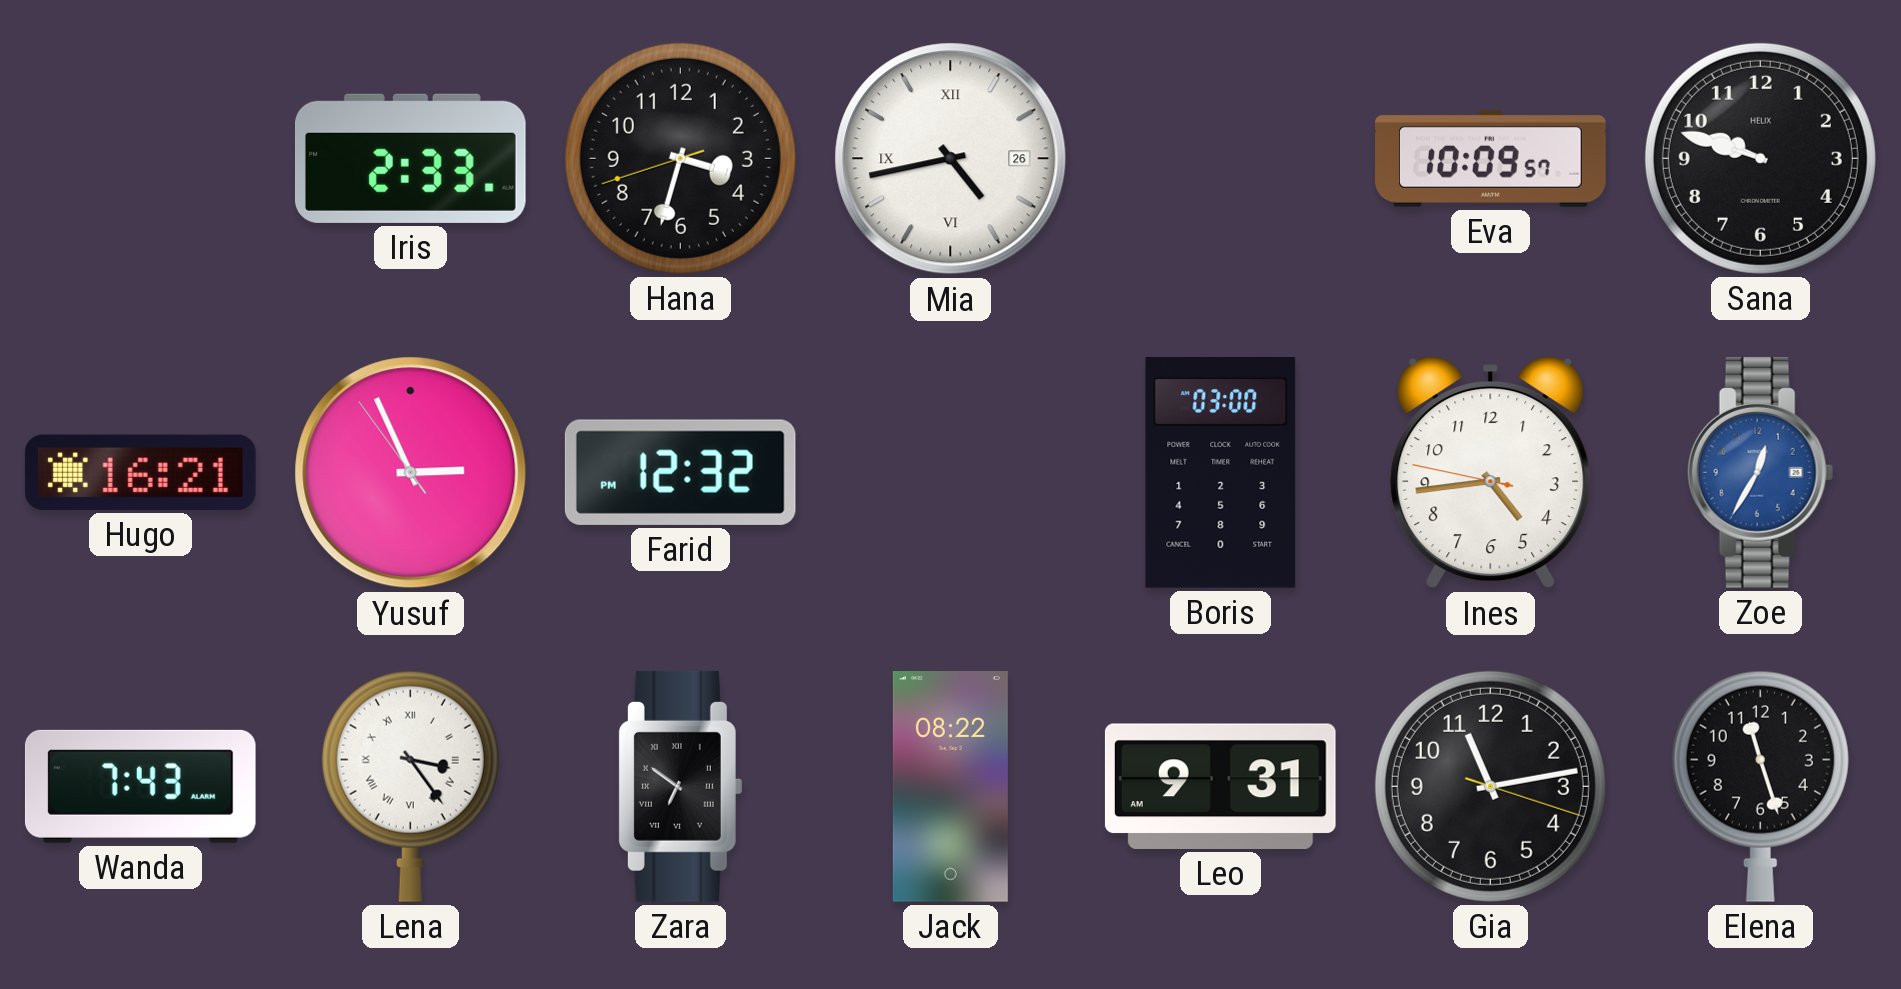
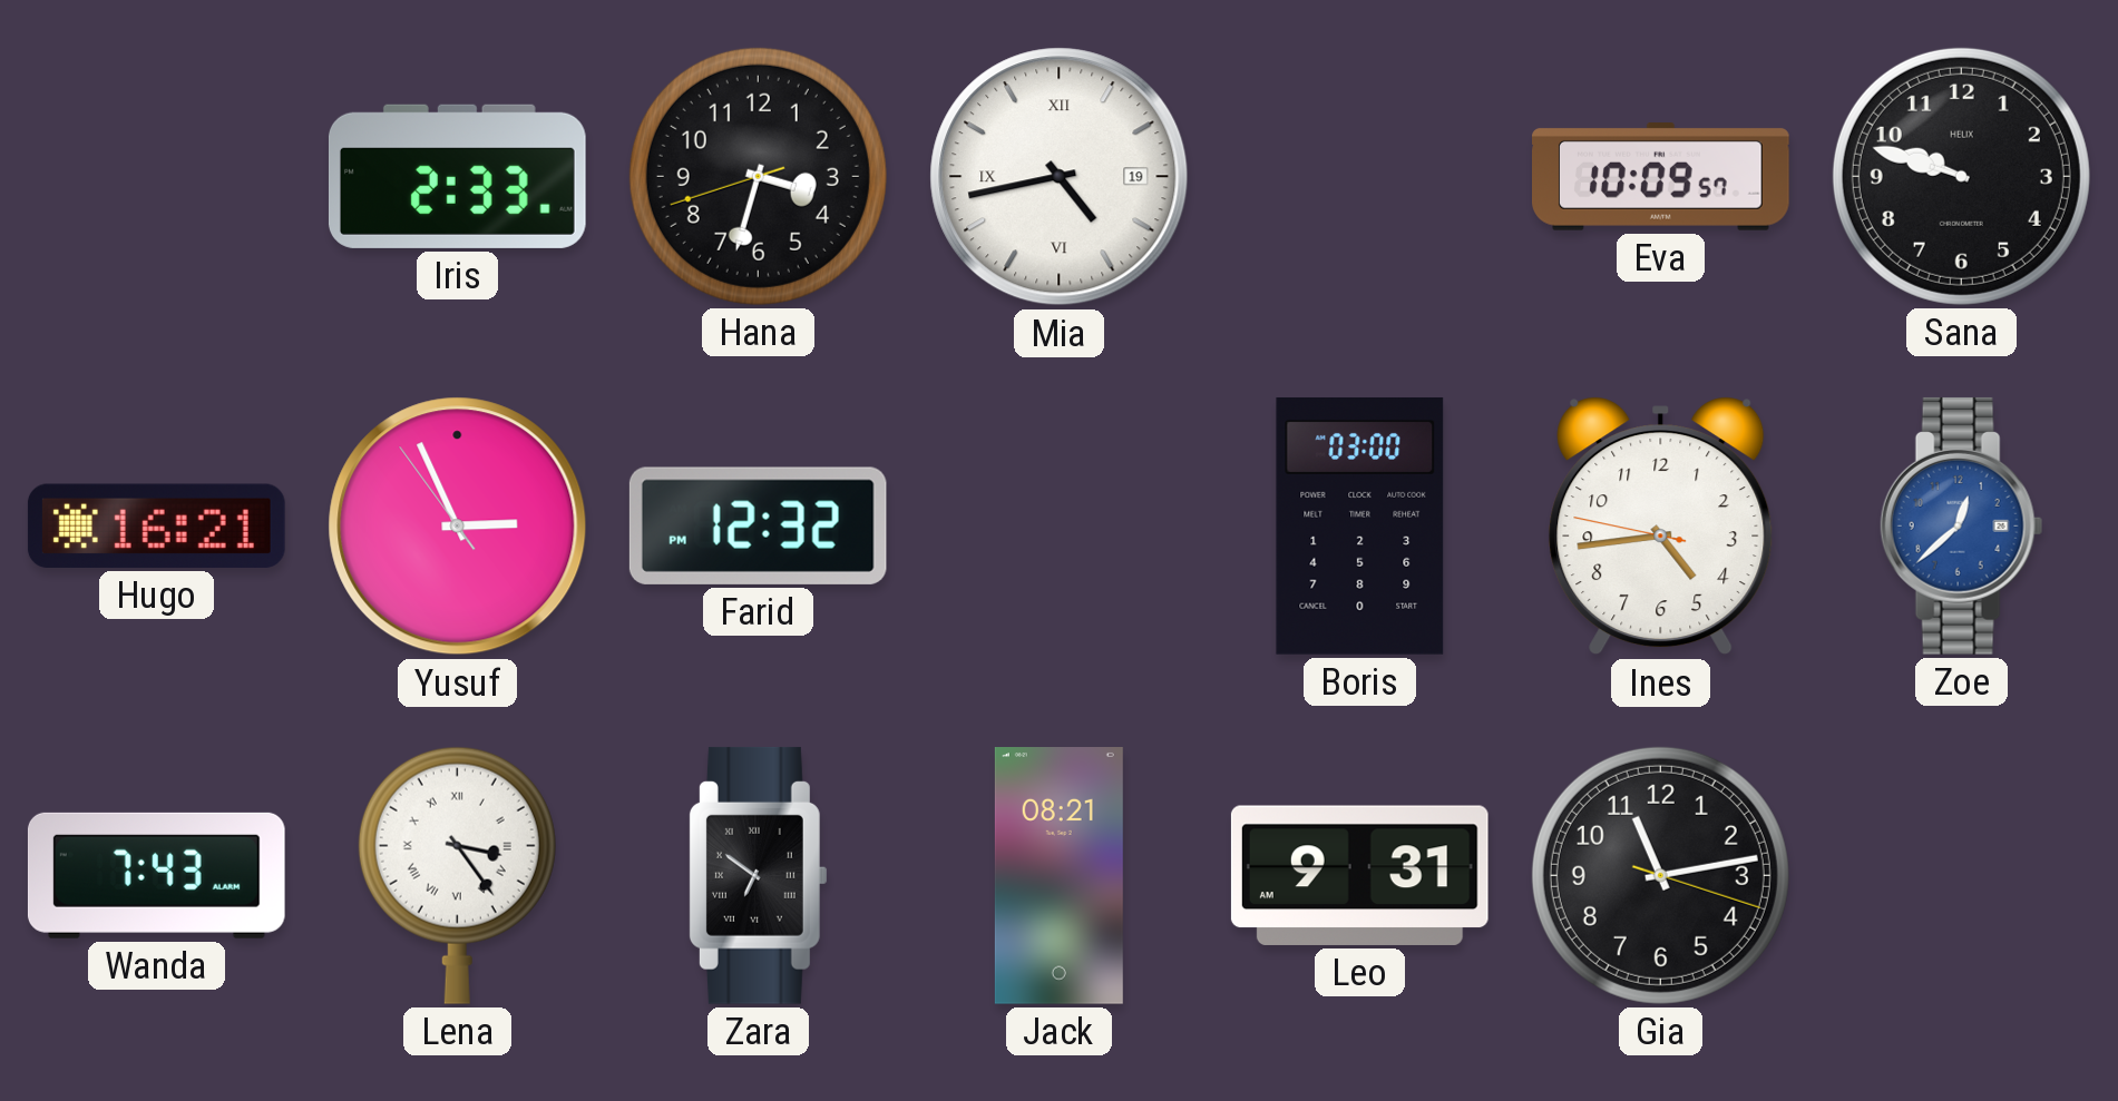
Mia date: 26 -> 19 (1060, 177)
Zoe: 12:35 -> 12:38 (1962, 525)
Jack: 08:22 -> 08:21 (1058, 876)
Elena: 11:27 -> none (1760, 786)
